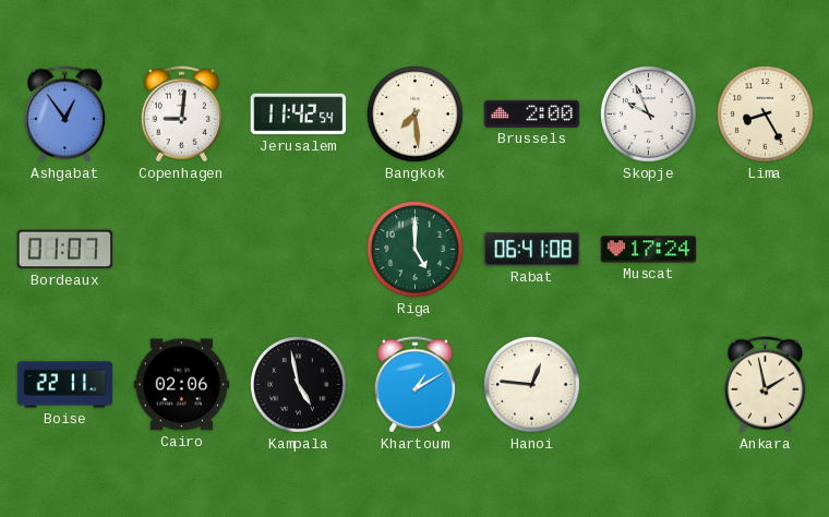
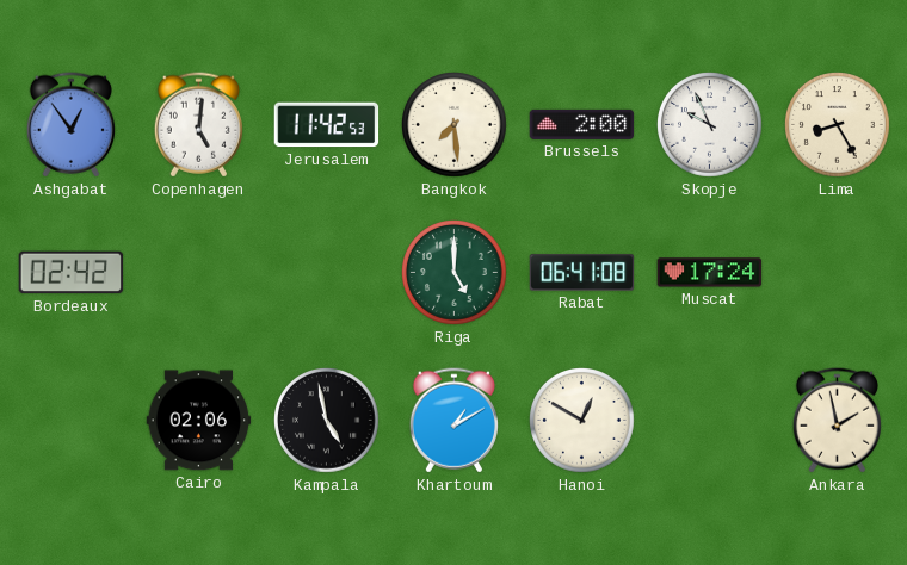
Copenhagen: 9:01 -> 5:01 (198, 125)
Jerusalem: 11:42:54 -> 11:42:53 (327, 125)
Bordeaux: 01:07 -> 02:42 (72, 273)
Boise: 22:11 -> none (65, 385)
Hanoi: 12:46 -> 12:50 (582, 421)
